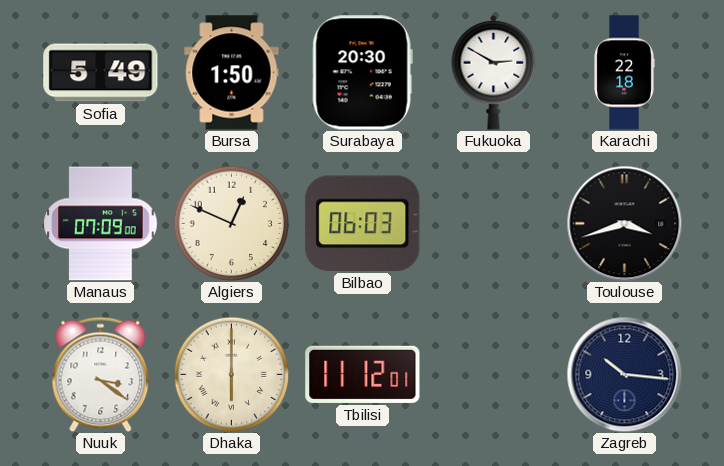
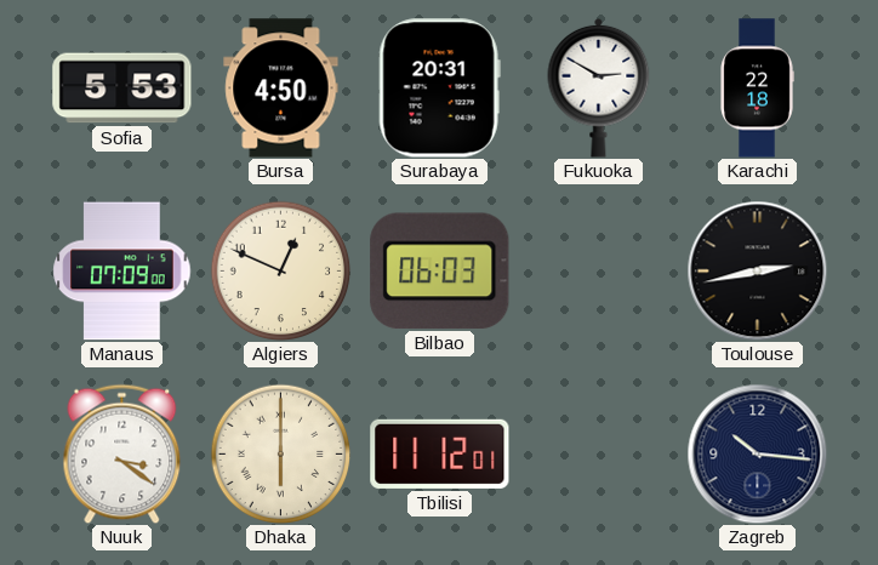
Sofia: 5:49 -> 5:53 (122, 89)
Bursa: 1:50 -> 4:50 (281, 89)
Surabaya: 20:30 -> 20:31 (439, 89)
Toulouse: 3:42 -> 2:43 (757, 270)
